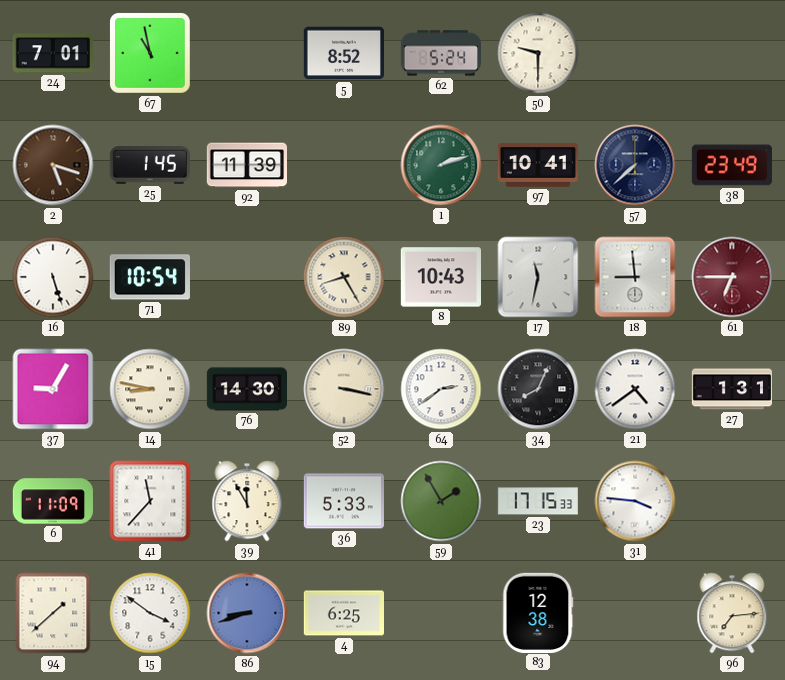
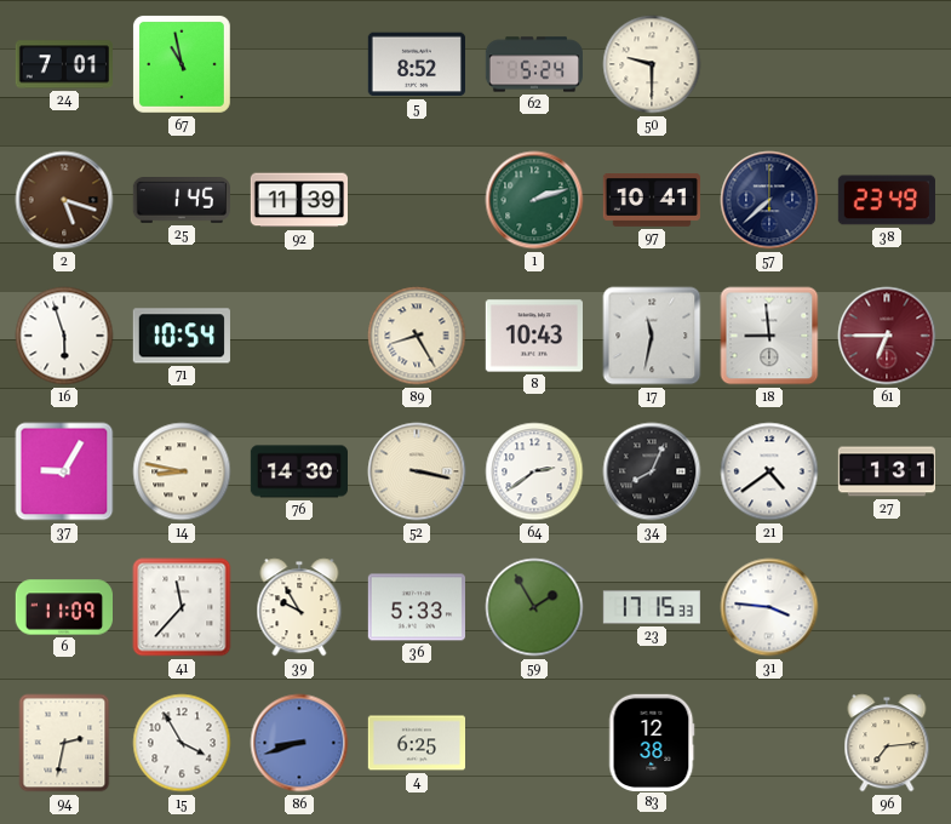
16: 5:27 -> 5:57 (64, 336)
39: 11:55 -> 9:55 (299, 607)
94: 1:38 -> 2:32 (64, 743)
15: 3:51 -> 3:55 (182, 743)
